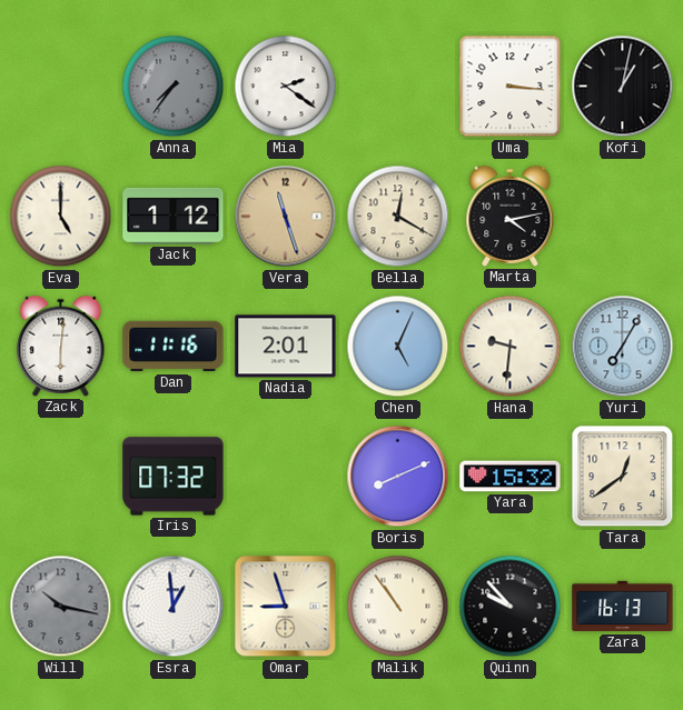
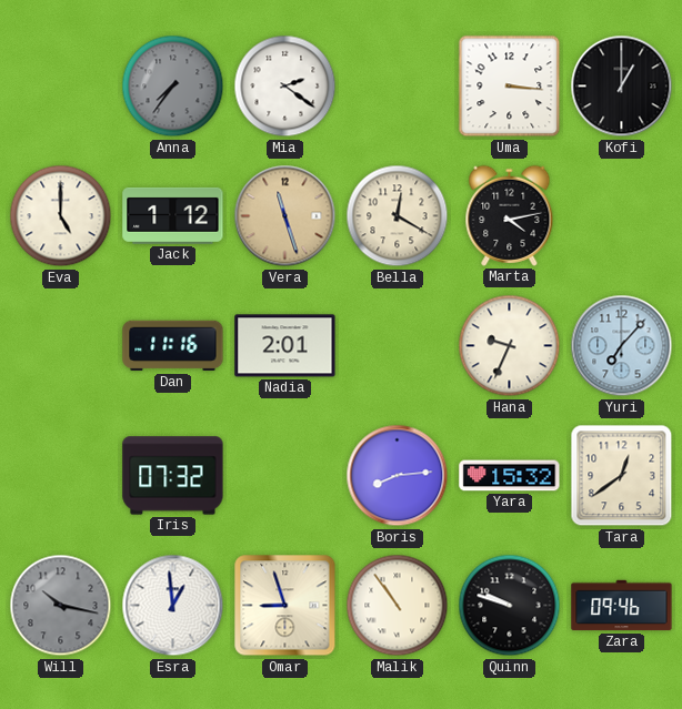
Kofi: 1:02 -> 1:00 (622, 87)
Zack: 6:01 -> none (61, 346)
Chen: 5:04 -> none (398, 347)
Hana: 9:31 -> 9:34 (510, 346)
Yuri: 7:05 -> 7:07 (622, 346)
Boris: 8:11 -> 8:14 (398, 476)
Quinn: 9:53 -> 9:48 (510, 606)
Zara: 16:13 -> 09:46 (622, 606)
